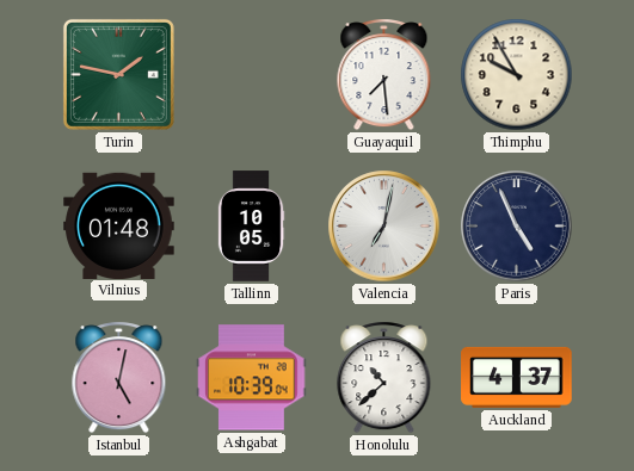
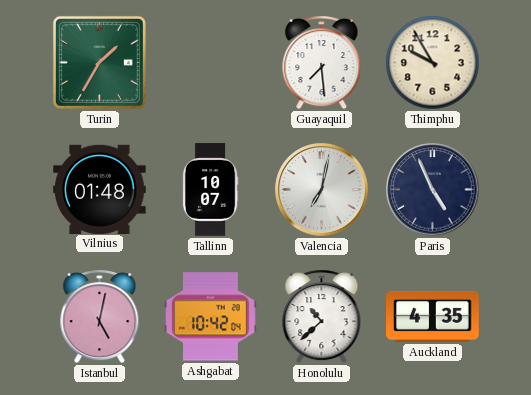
Turin: 1:47 -> 1:35 (99, 62)
Tallinn: 10:05 -> 10:07 (210, 190)
Ashgabat: 10:39 -> 10:42 (211, 317)
Auckland: 4:37 -> 4:35 (433, 316)
